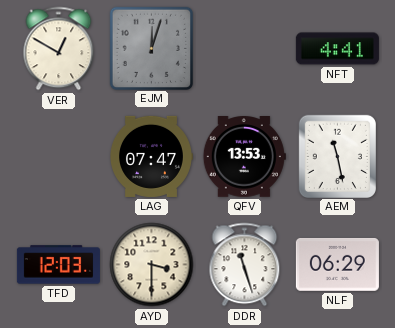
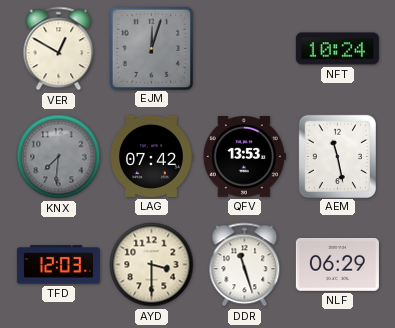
NFT: 4:41 -> 10:24 (337, 49)
KNX: none -> 7:31 (59, 157)
LAG: 07:47 -> 07:42 (152, 156)
